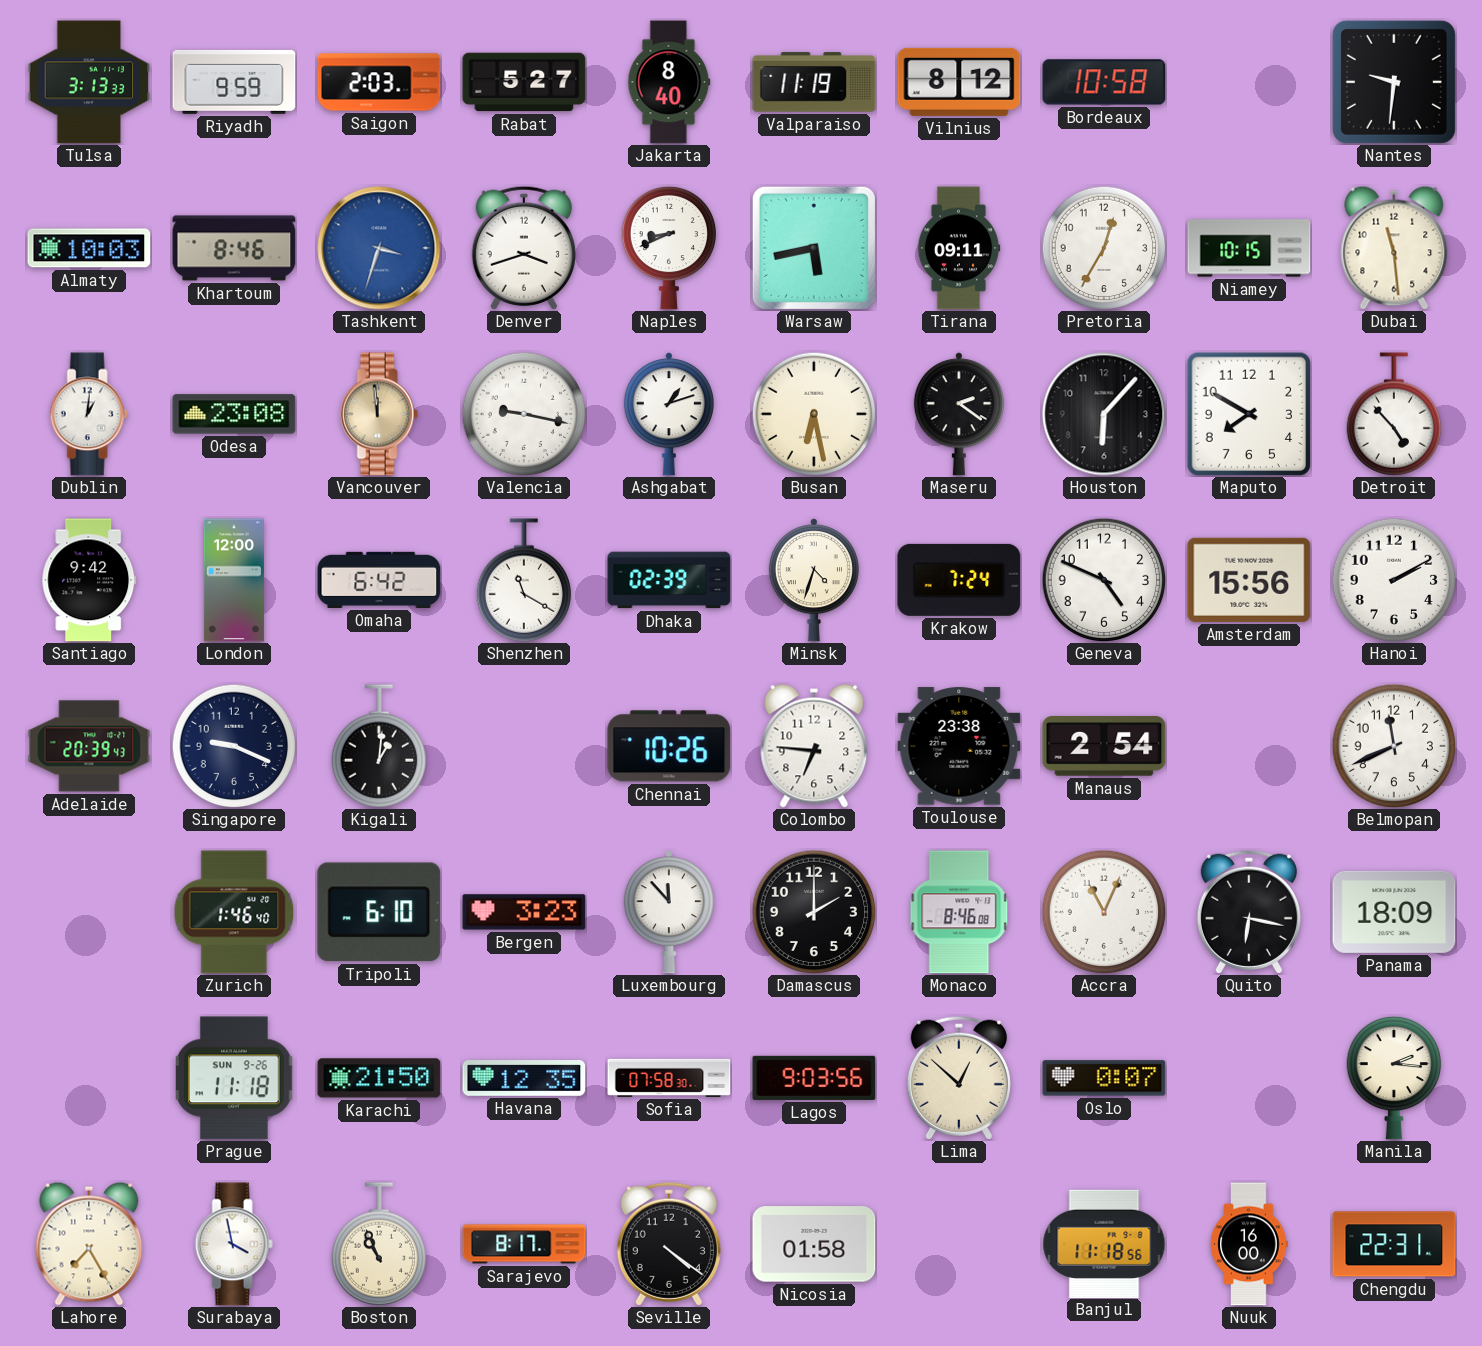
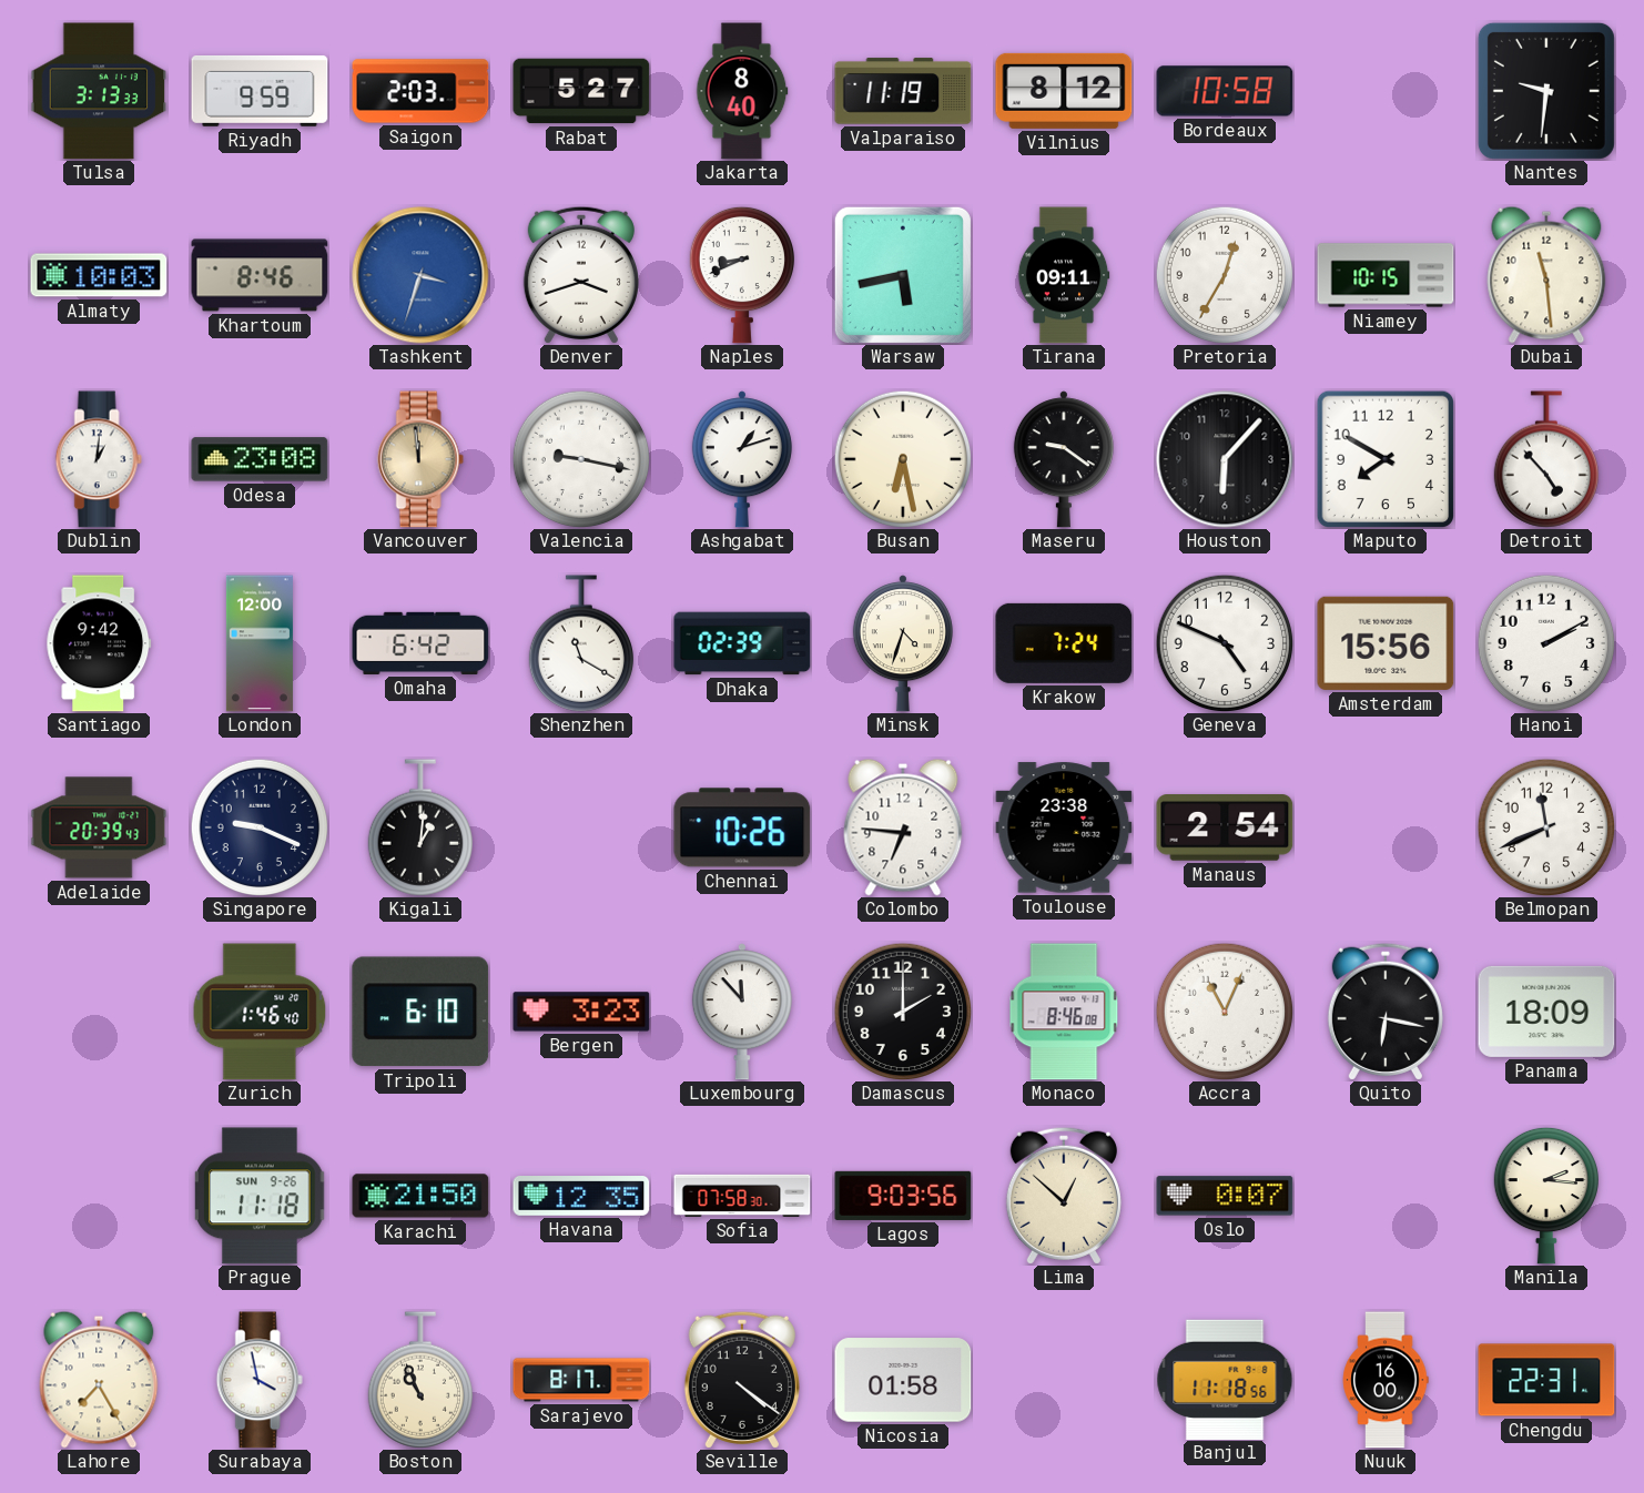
Maseru: 2:21 -> 9:21 (1064, 459)
